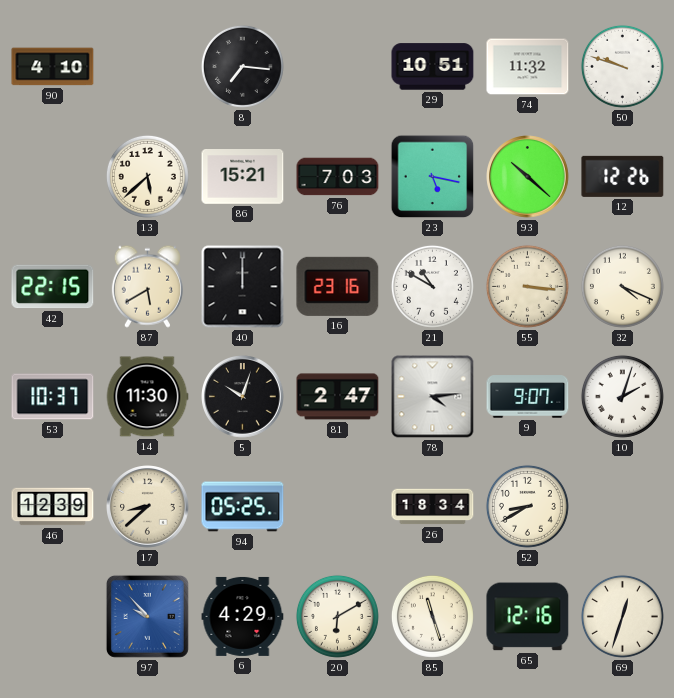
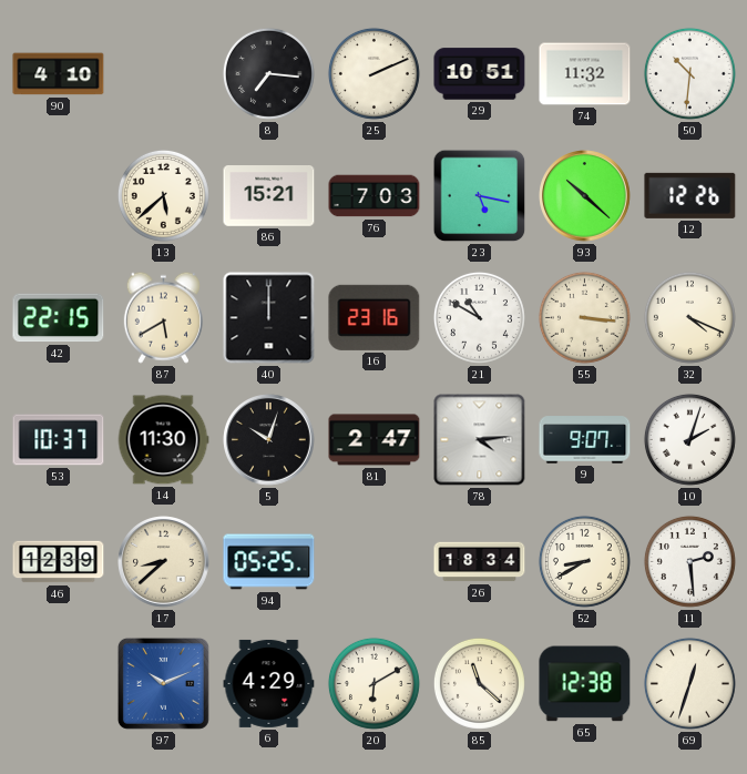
25: none -> 2:11 (373, 73)
50: 9:48 -> 10:31 (689, 73)
11: none -> 2:29 (689, 561)
97: 9:53 -> 10:11 (163, 683)
85: 11:27 -> 11:22 (479, 683)
65: 12:16 -> 12:38 (585, 684)
